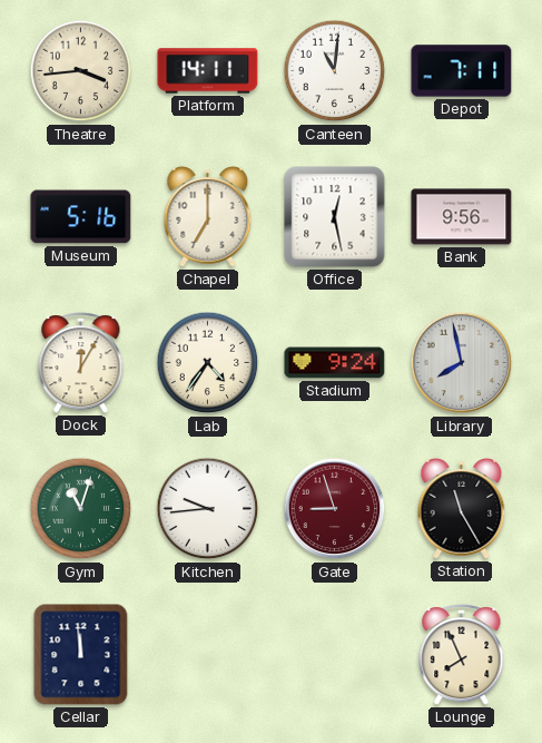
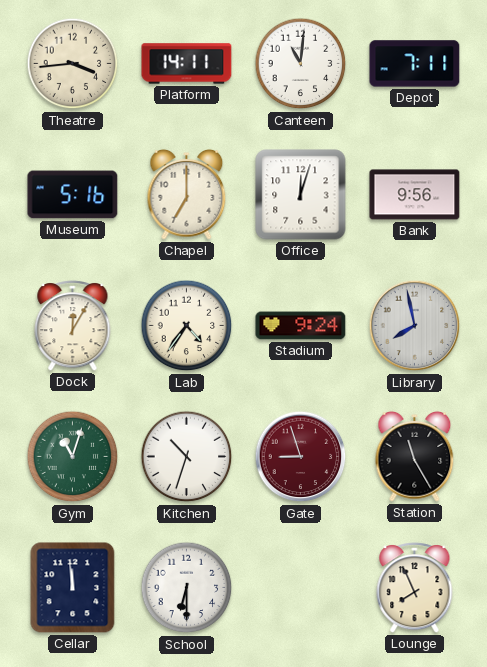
Office: 12:28 -> 12:03 (301, 195)
Kitchen: 9:44 -> 10:33 (187, 457)
School: none -> 6:30 (187, 588)
